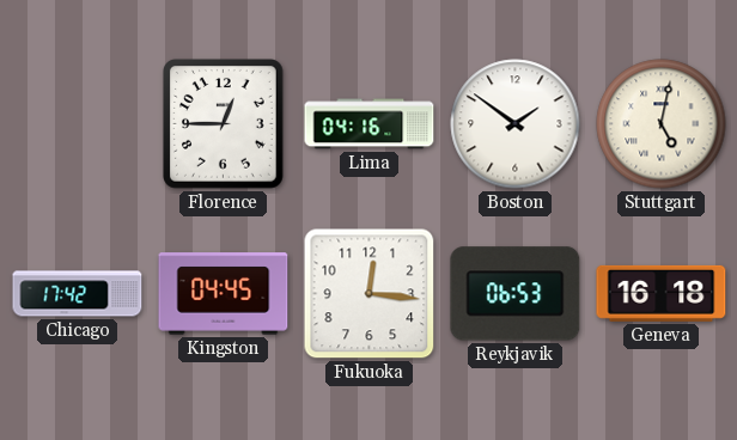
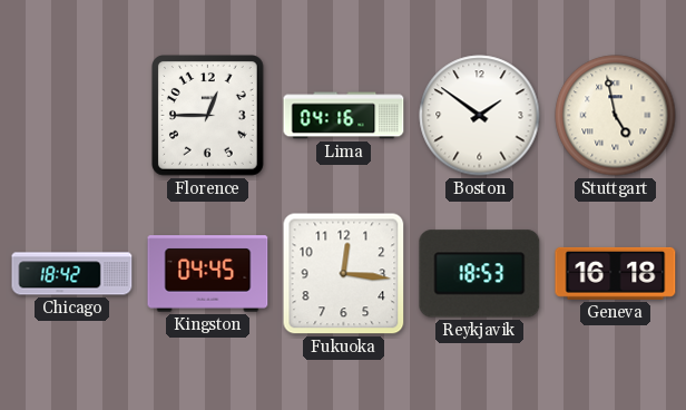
Stuttgart: 5:02 -> 4:58 (616, 116)
Chicago: 17:42 -> 18:42 (72, 274)
Reykjavik: 06:53 -> 18:53 (480, 274)
